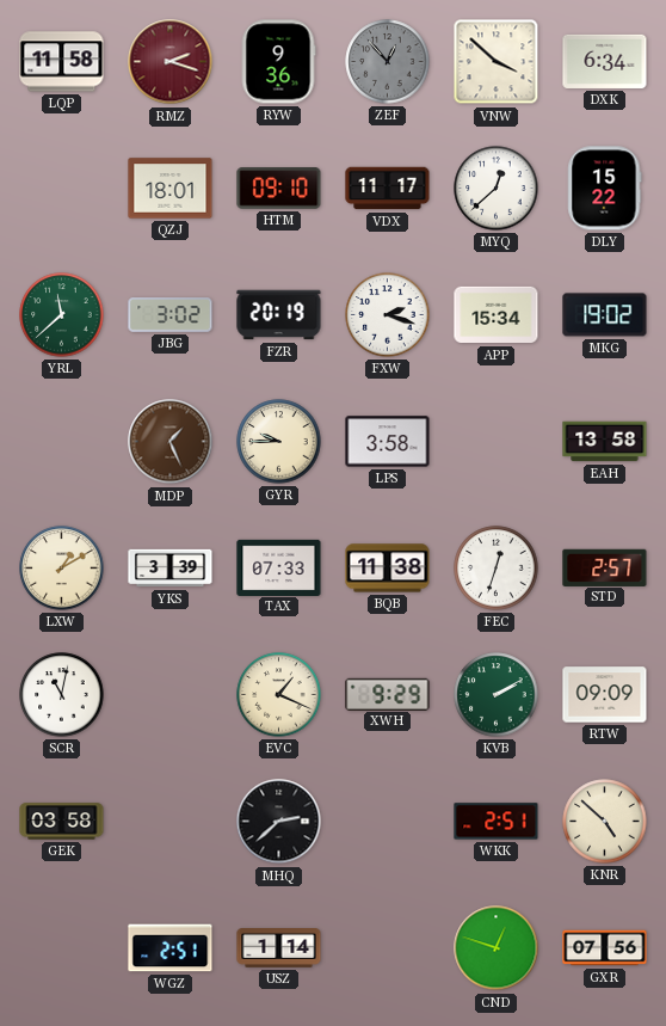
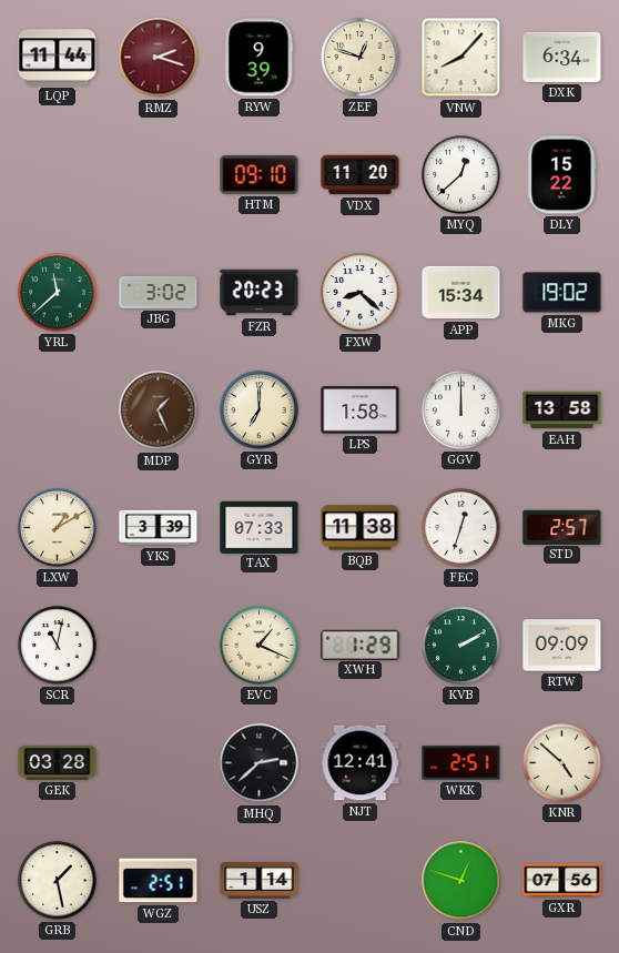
LQP: 11:58 -> 11:44 (58, 58)
RYW: 9:36 -> 9:39 (258, 58)
ZEF: 12:53 -> 12:48 (361, 58)
ZEF dial: grey -> cream (361, 58)
VNW: 3:52 -> 8:07 (461, 58)
QZJ: 18:01 -> none (171, 189)
VDX: 11:17 -> 11:20 (361, 175)
FZR: 20:19 -> 20:23 (260, 293)
FXW: 2:18 -> 8:22 (361, 293)
GYR: 9:45 -> 7:00 (260, 410)
LPS: 3:58 -> 1:58 (361, 410)
GGV: none -> 12:00 (461, 410)
XWH: 9:29 -> 1:29 (361, 645)
GEK: 03:58 -> 03:28 (58, 763)
NJT: none -> 12:41 (361, 763)
GRB: none -> 1:28 (58, 881)
